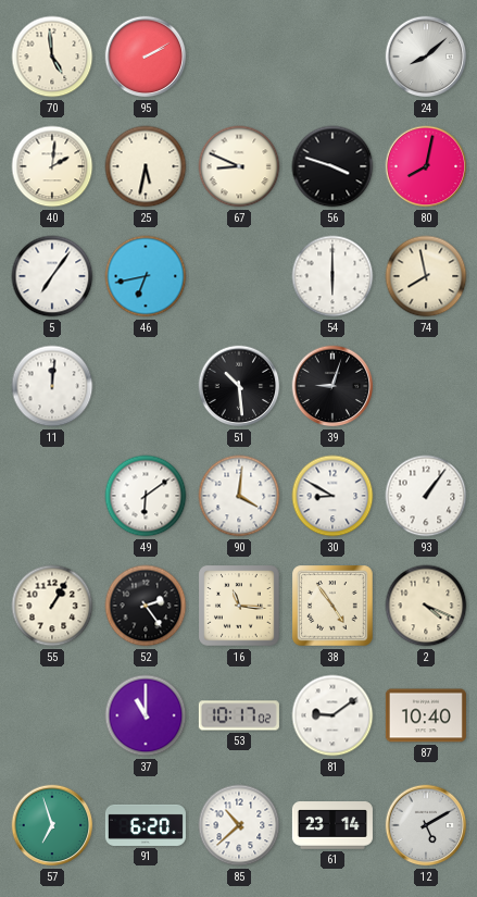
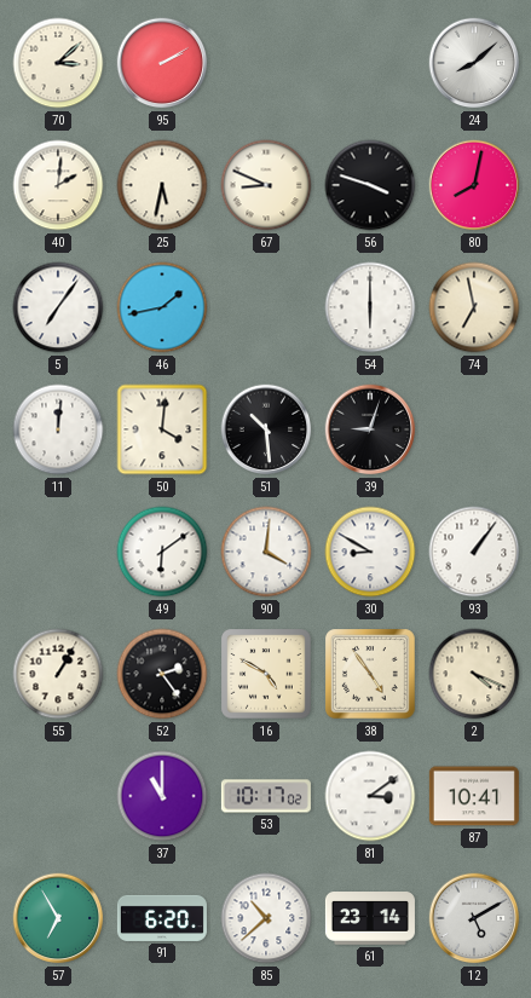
70: 4:59 -> 3:08 (58, 63)
46: 6:43 -> 1:43 (162, 307)
74: 7:58 -> 6:58 (474, 307)
50: none -> 4:01 (162, 429)
16: 11:16 -> 4:50 (266, 674)
81: 9:09 -> 3:09 (370, 796)
87: 10:40 -> 10:41 (474, 796)
57: 6:57 -> 6:55 (58, 918)
